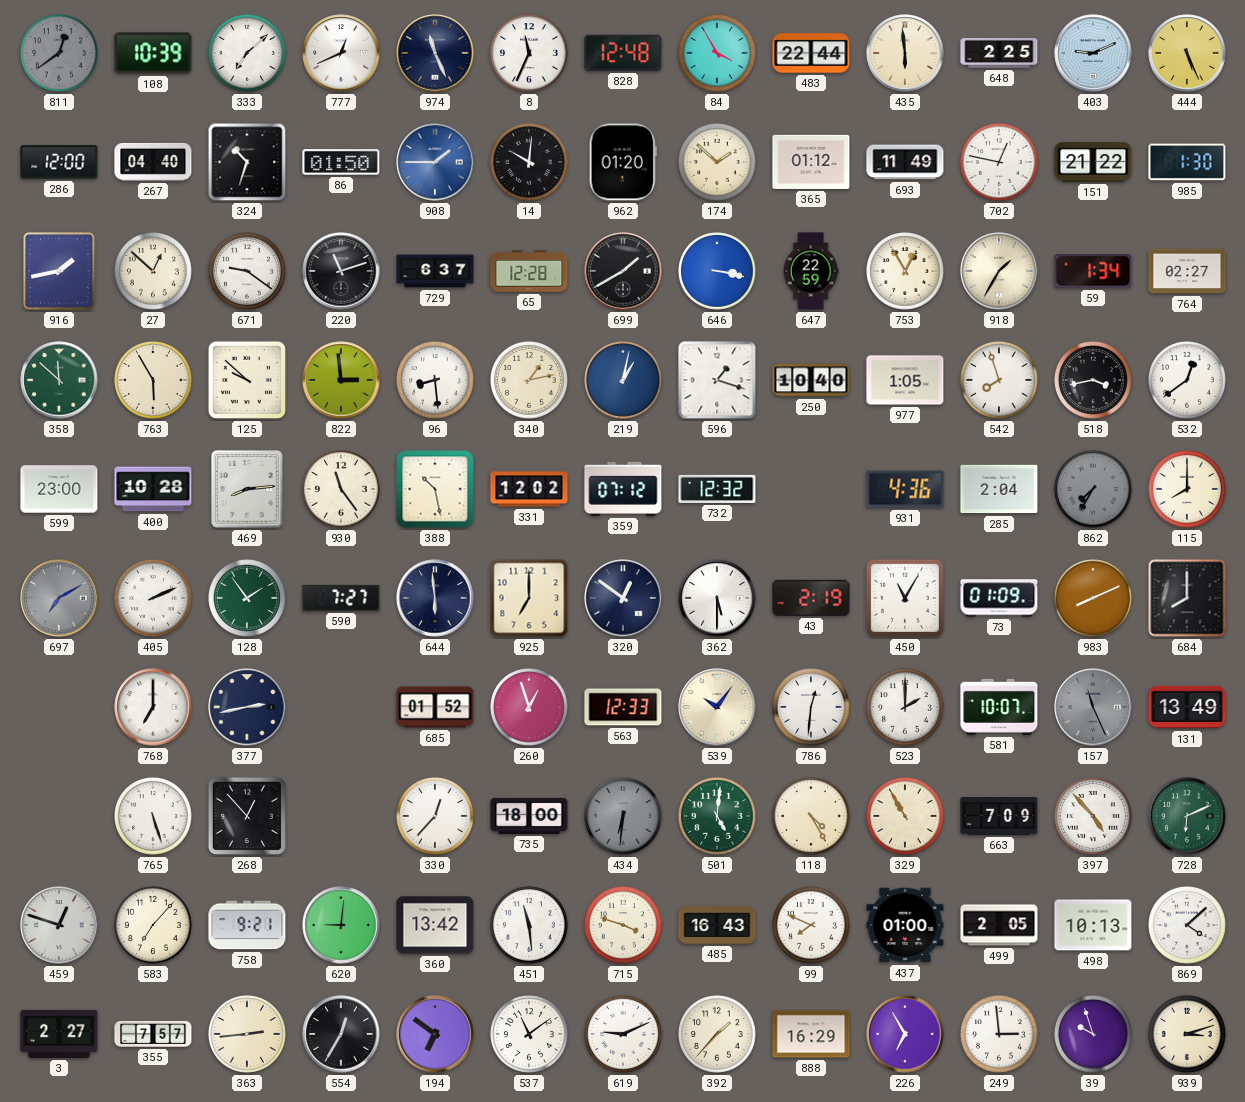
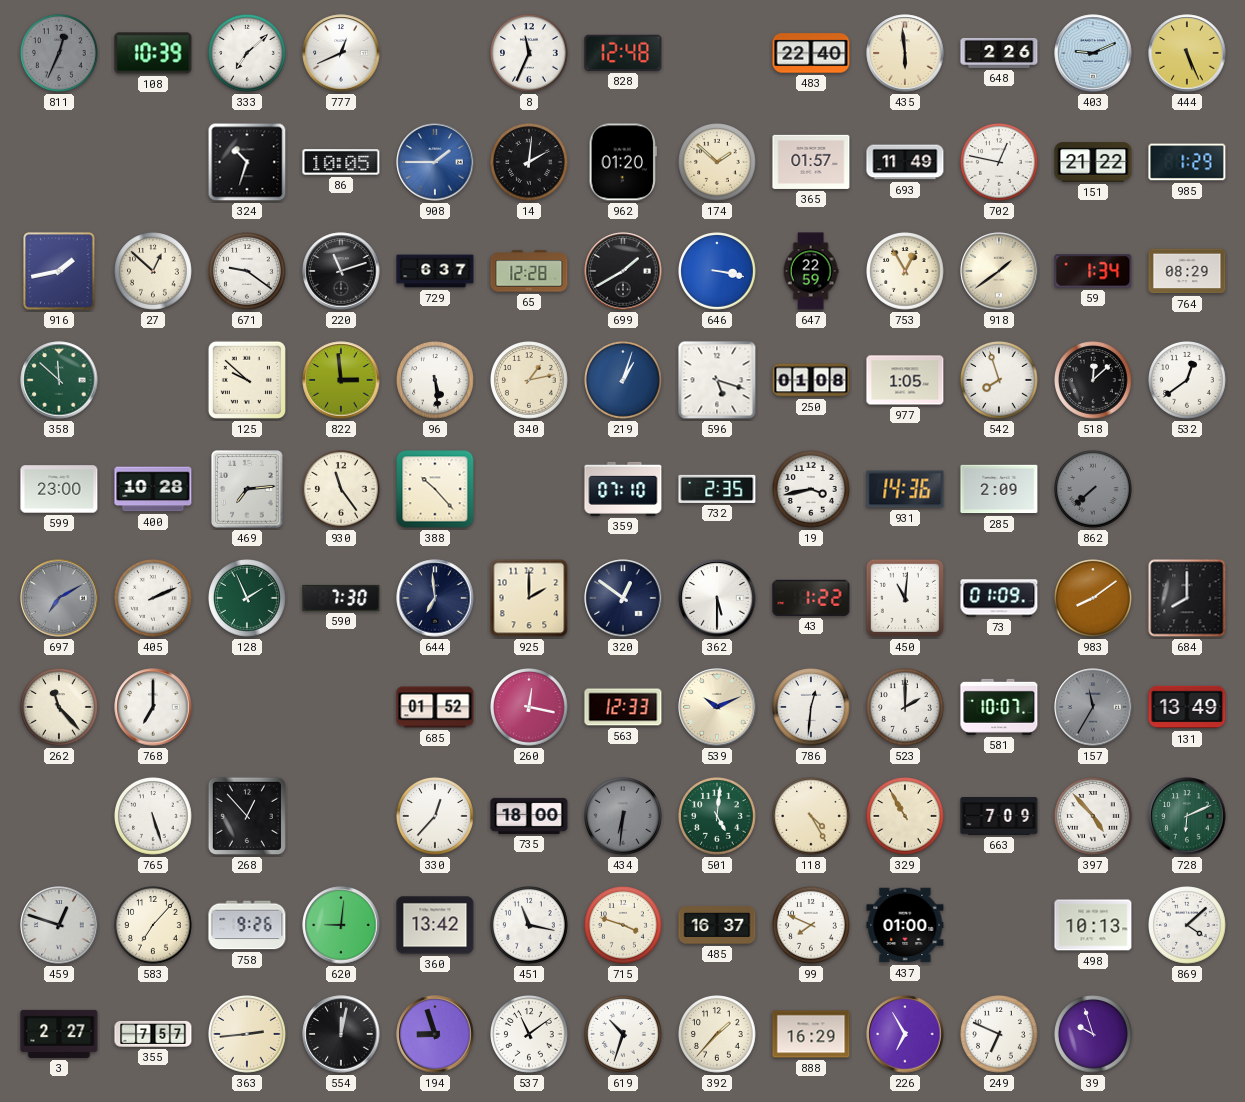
811: 12:39 -> 12:34 (60, 54)
974: 11:26 -> none (435, 53)
84: 3:55 -> none (718, 54)
483: 22:44 -> 22:40 (811, 53)
648: 2:25 -> 2:26 (999, 53)
286: 12:00 -> none (59, 162)
267: 04:40 -> none (153, 162)
86: 01:50 -> 10:05 (341, 162)
14: 10:01 -> 2:01 (530, 163)
365: 01:12 -> 01:57 (811, 162)
985: 1:30 -> 1:29 (1187, 162)
918: 1:35 -> 1:39 (999, 271)
764: 02:27 -> 08:29 (1187, 271)
763: 5:55 -> none (154, 381)
96: 8:29 -> 5:29 (436, 381)
219: 1:02 -> 1:03 (624, 381)
596: 1:18 -> 5:18 (717, 380)
250: 10:40 -> 01:08 (811, 380)
518: 3:43 -> 12:08 (1094, 381)
469: 8:14 -> 7:14 (247, 489)
388: 10:28 -> 10:23 (435, 489)
331: 12:02 -> none (529, 489)
359: 07:12 -> 07:10 (623, 489)
732: 12:32 -> 2:35 (717, 489)
19: none -> 3:43 (812, 490)
931: 4:36 -> 14:36 (905, 489)
285: 2:04 -> 2:09 (999, 489)
862: 7:35 -> 7:38 (1094, 490)
115: 8:00 -> none (1188, 490)
128: 1:54 -> 1:56 (248, 599)
590: 7:27 -> 7:30 (341, 598)
644: 5:59 -> 6:59 (435, 598)
925: 7:00 -> 2:00 (529, 598)
43: 2:19 -> 1:22 (811, 598)
450: 11:05 -> 11:01 (905, 598)
983: 8:11 -> 8:09 (1094, 599)
262: none -> 11:23 (60, 708)
377: 2:43 -> none (247, 707)
260: 12:57 -> 12:17 (530, 708)
539: 10:06 -> 10:11 (717, 707)
157: 11:26 -> 11:35 (1093, 707)
758: 9:21 -> 9:26 (247, 925)
451: 11:29 -> 11:17 (530, 926)
485: 16:43 -> 16:37 (717, 926)
499: 2:05 -> none (999, 925)
554: 12:35 -> 12:02 (341, 1034)
194: 6:51 -> 8:57 (435, 1034)
619: 9:11 -> 10:33 (624, 1035)
249: 2:59 -> 6:49 (1000, 1035)
939: 3:12 -> none (1188, 1035)
